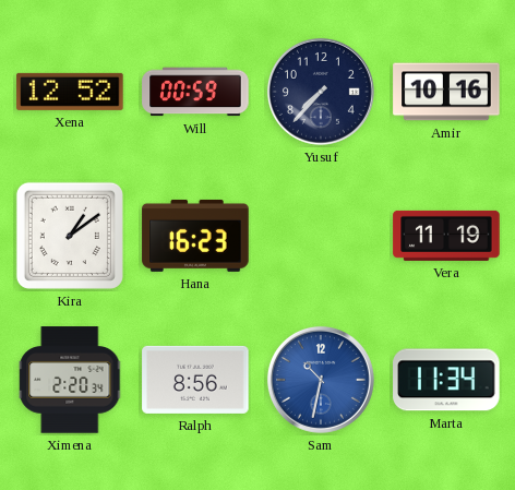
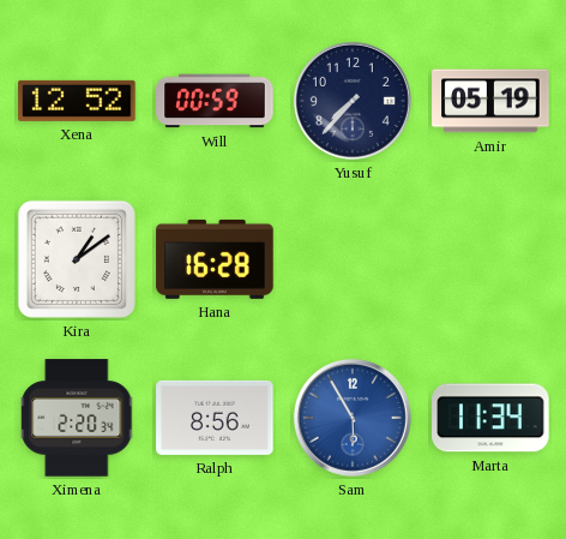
Amir: 10:16 -> 05:19 (490, 101)
Hana: 16:23 -> 16:28 (215, 259)
Vera: 11:19 -> none (446, 236)
Sam: 10:32 -> 5:55 (353, 418)
